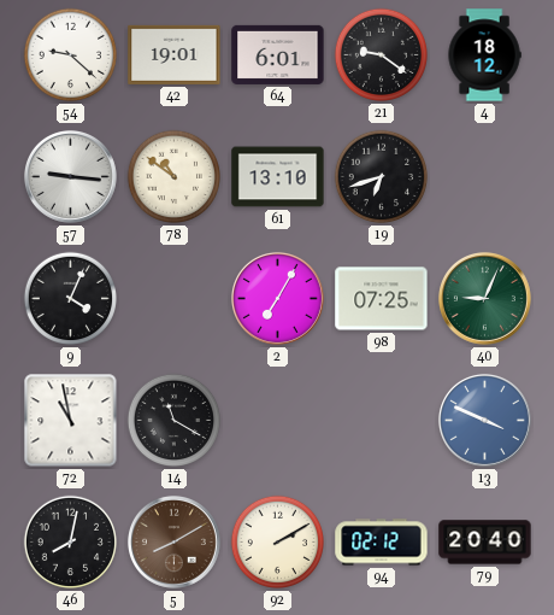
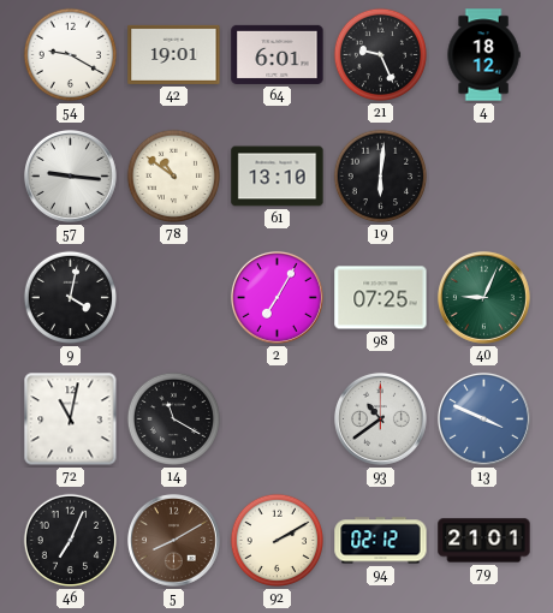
54: 9:22 -> 9:20 (71, 55)
21: 9:21 -> 9:26 (381, 55)
19: 6:42 -> 6:01 (381, 177)
9: 4:04 -> 4:02 (71, 298)
72: 10:58 -> 11:02 (71, 419)
93: none -> 10:39 (380, 418)
46: 8:02 -> 7:04 (71, 541)
79: 20:40 -> 21:01 (484, 541)
